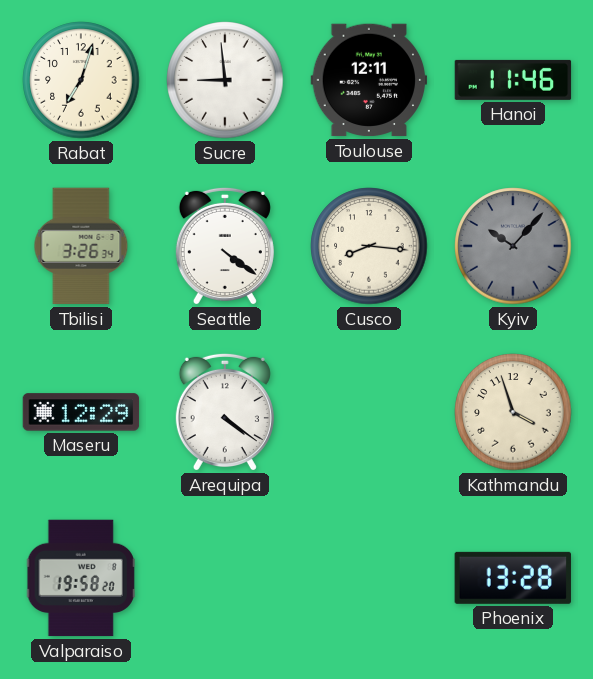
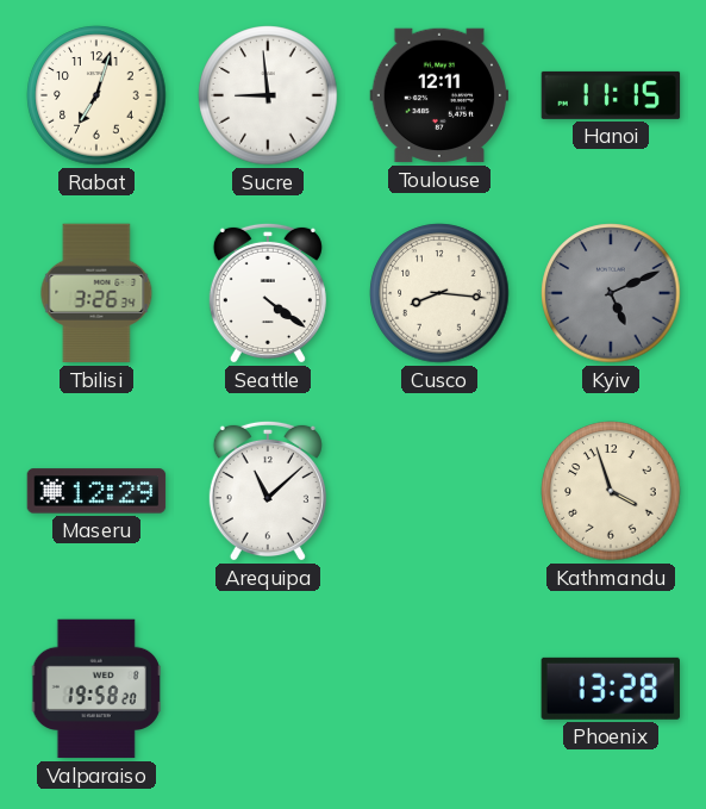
Hanoi: 11:46 -> 11:15 (611, 95)
Kyiv: 10:07 -> 5:11 (611, 293)
Arequipa: 4:21 -> 11:08 (268, 491)
